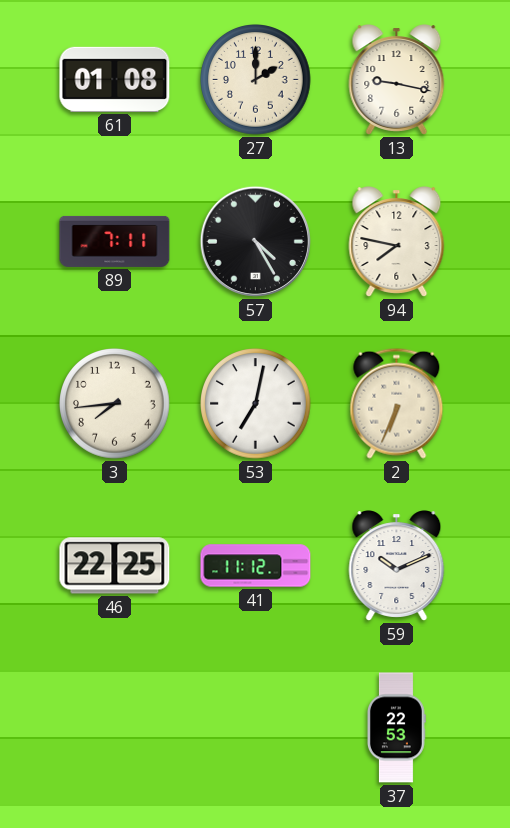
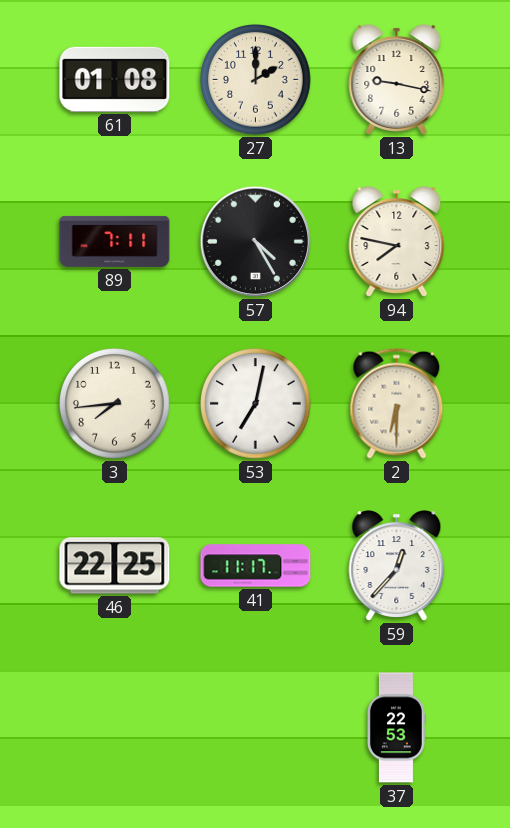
2: 6:34 -> 6:30 (397, 403)
41: 11:12 -> 11:17 (256, 566)
59: 10:11 -> 12:37 (397, 566)
